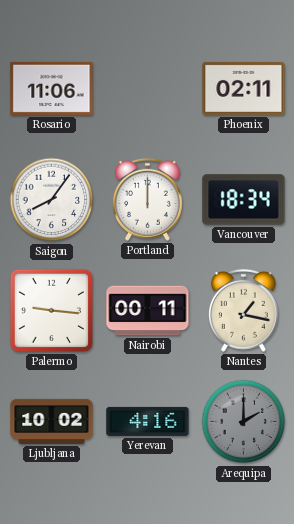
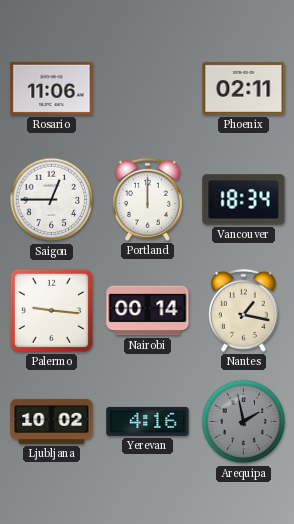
Saigon: 8:06 -> 12:45 (52, 200)
Nairobi: 00:11 -> 00:14 (148, 311)
Arequipa: 2:00 -> 1:58 (244, 422)
